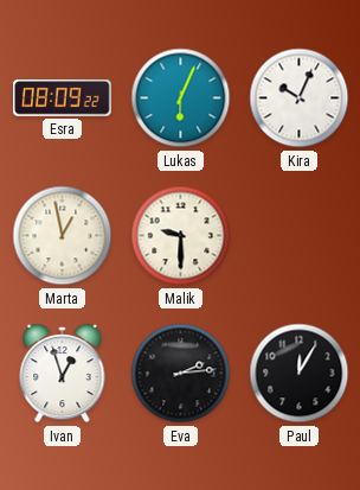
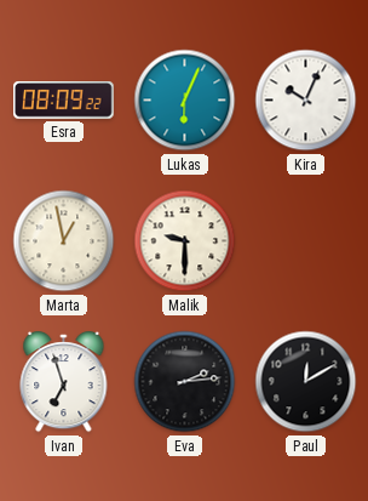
Ivan: 12:57 -> 6:57 (64, 383)
Paul: 12:05 -> 12:10 (306, 382)
